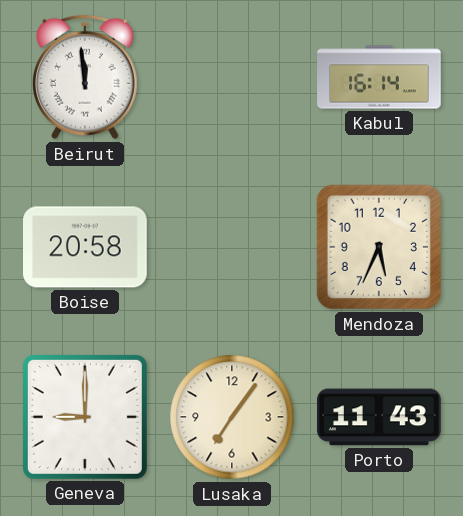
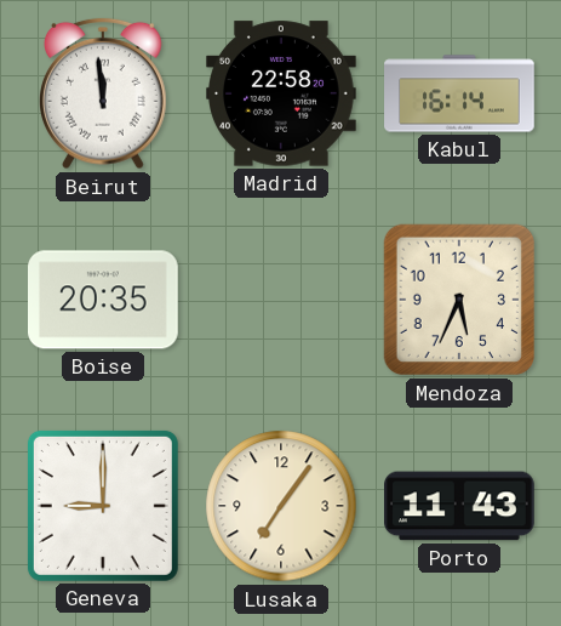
Madrid: none -> 22:58 (282, 93)
Boise: 20:58 -> 20:35 (104, 300)
